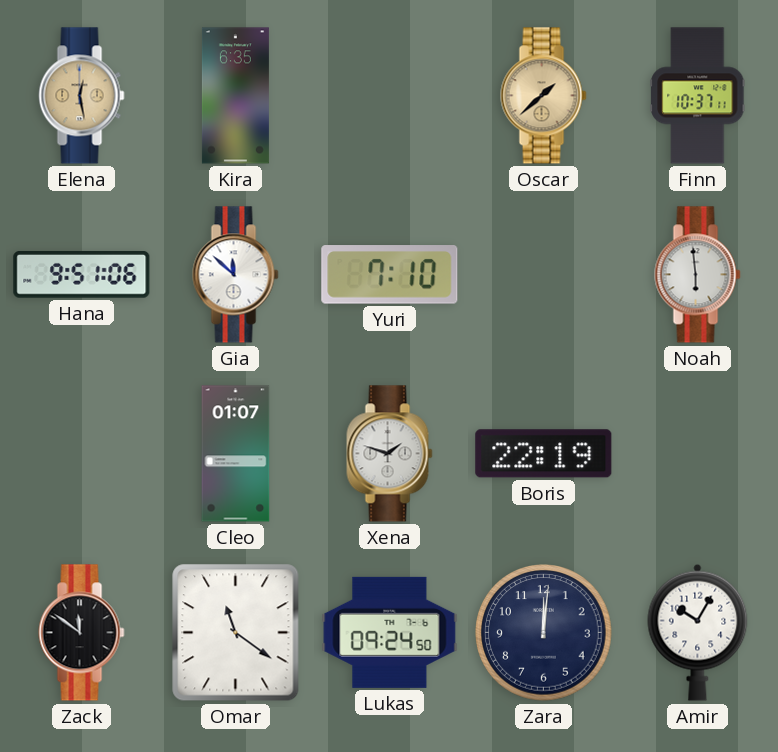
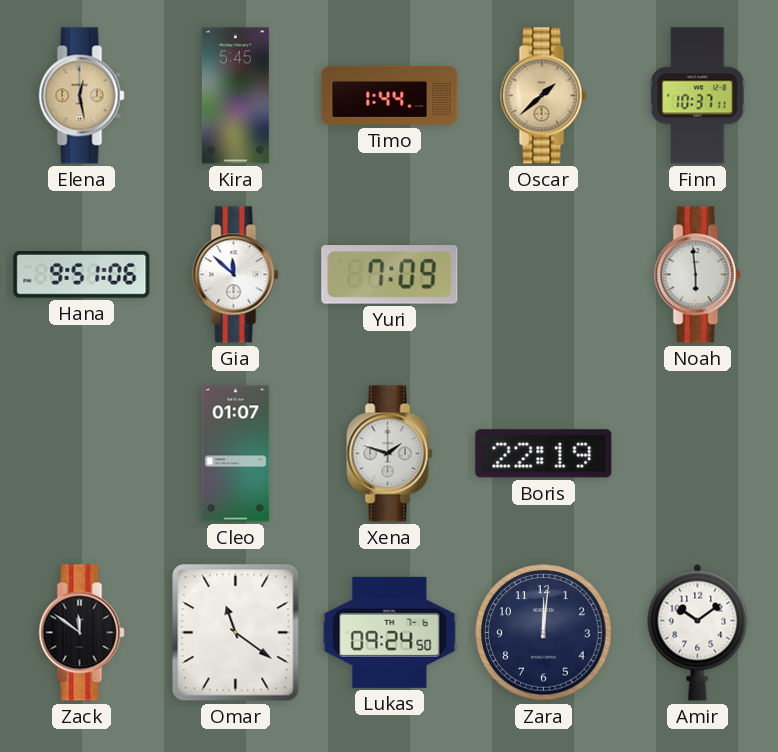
Kira: 6:35 -> 5:45 (235, 96)
Timo: none -> 1:44 (390, 95)
Yuri: 7:10 -> 7:09 (390, 275)
Amir: 10:05 -> 10:09 (698, 632)
